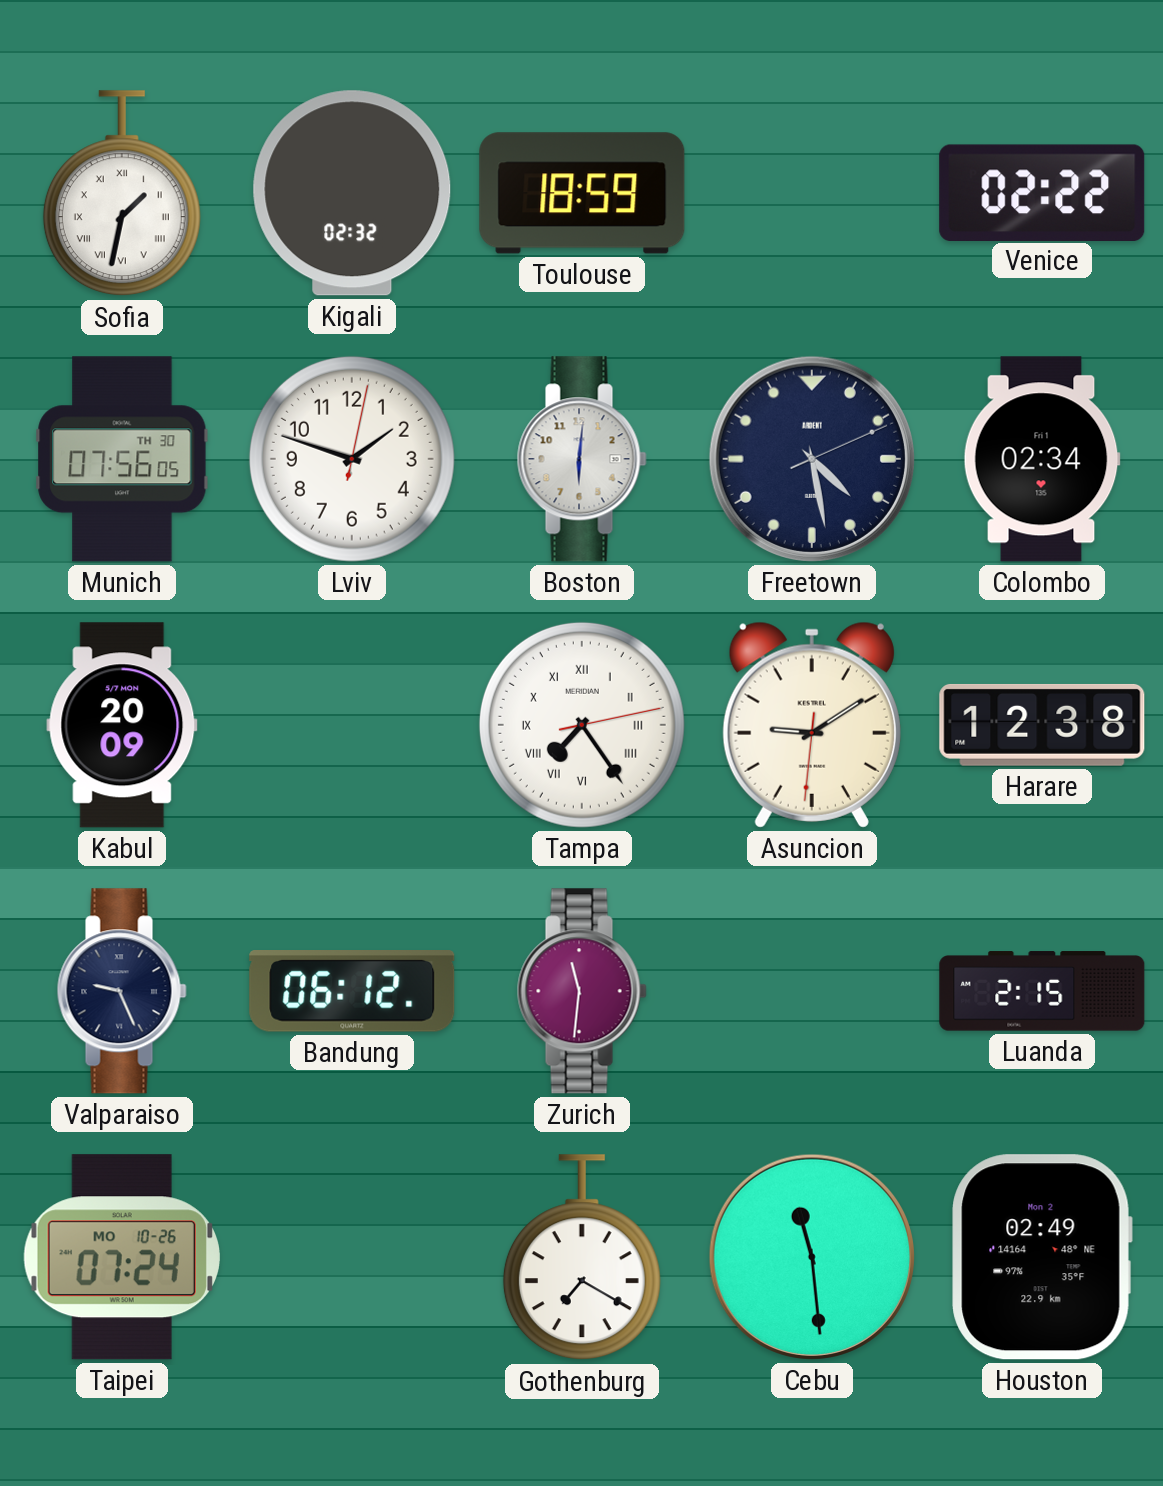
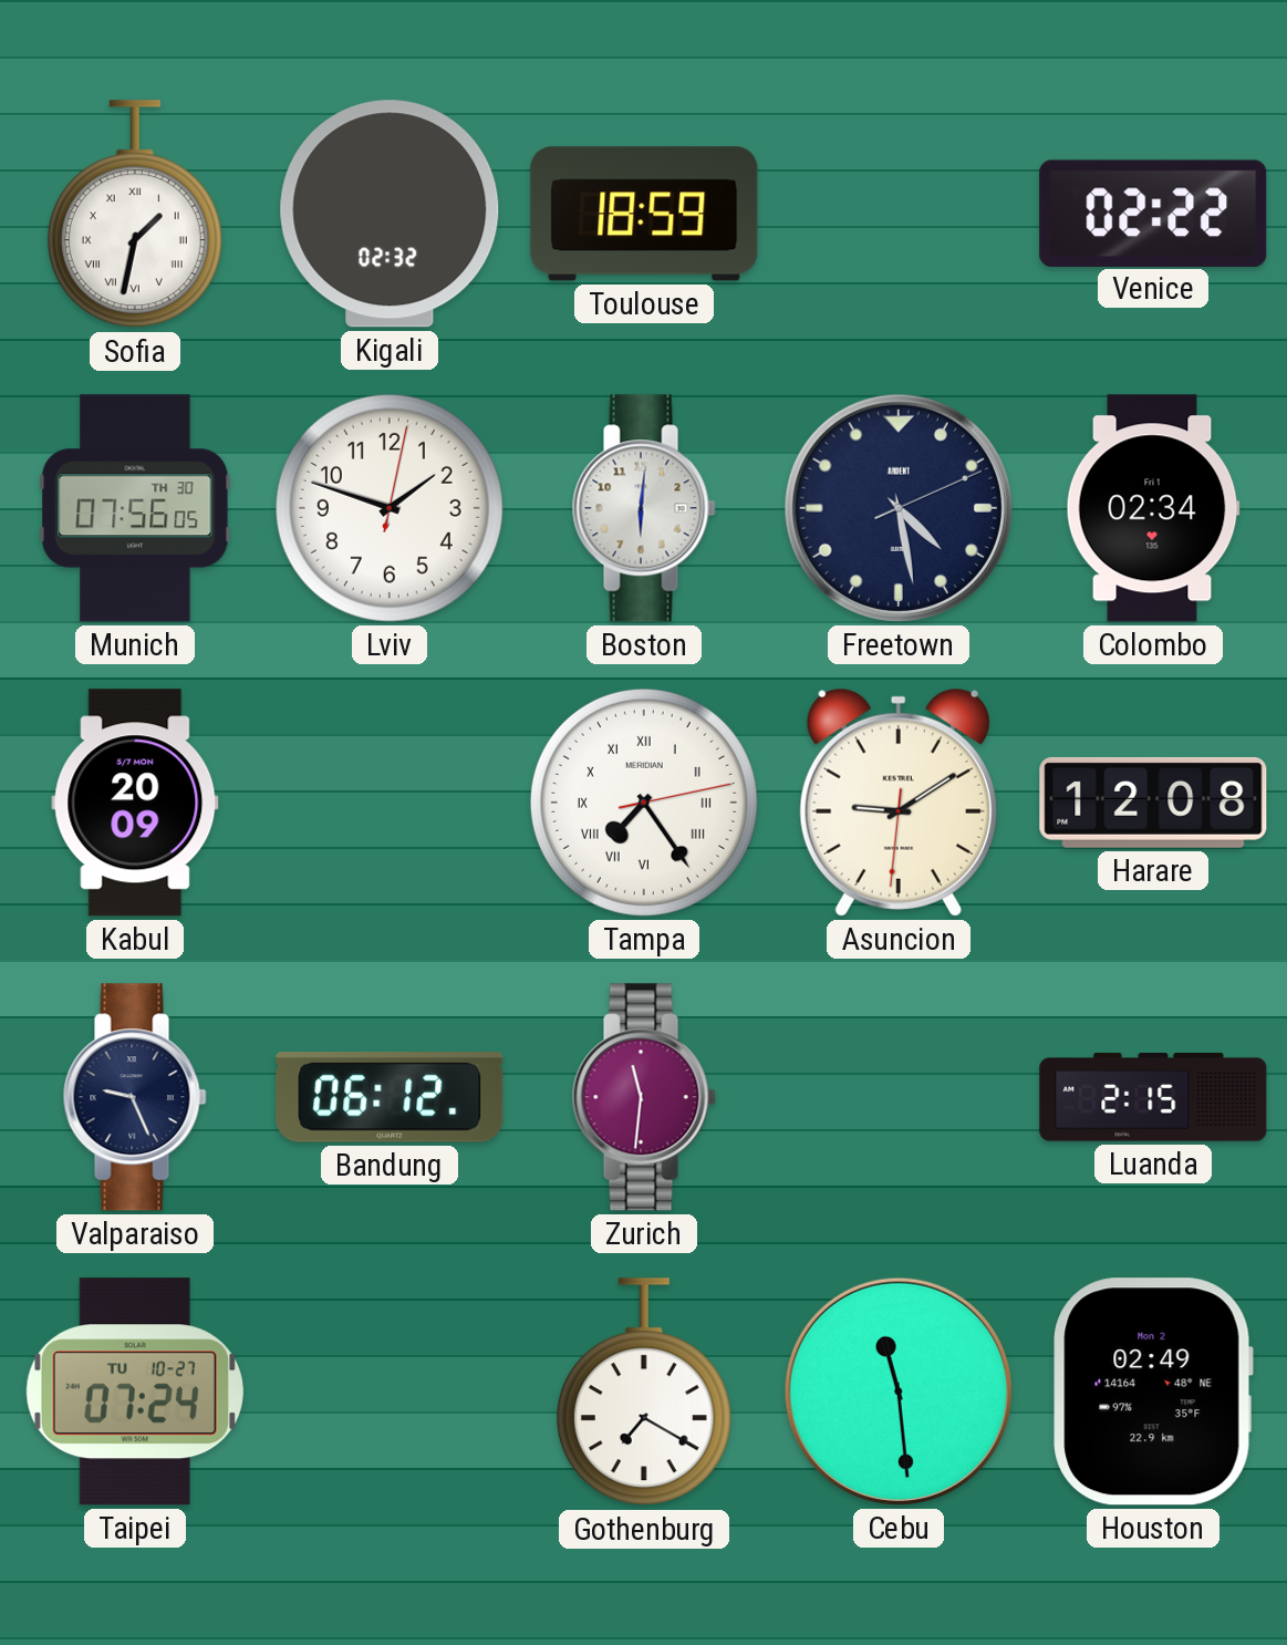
Harare: 12:38 -> 12:08 (1153, 803)
Taipei date: MO 10-26 -> TU 10-27 (135, 1391)
